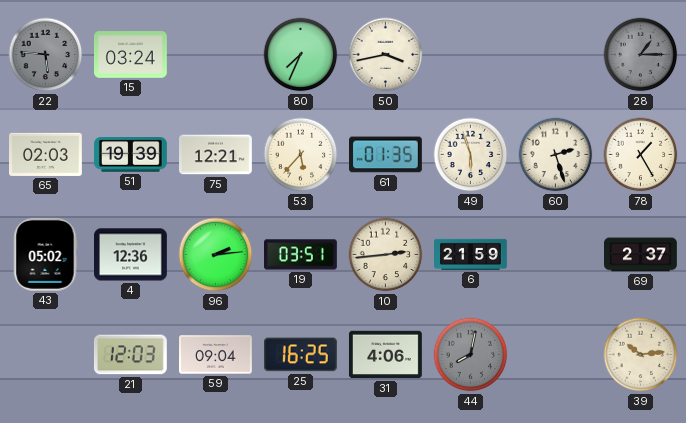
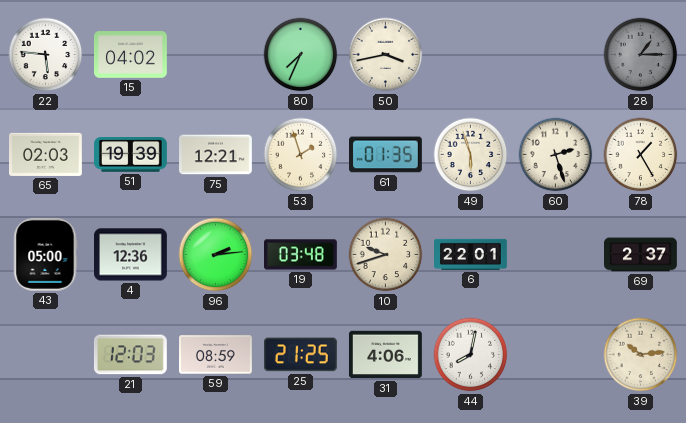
22 dial: grey -> white (46, 55)
15: 03:24 -> 04:02 (131, 55)
53: 5:37 -> 1:57 (301, 155)
43: 05:02 -> 05:00 (46, 254)
19: 03:51 -> 03:48 (301, 255)
10: 2:44 -> 9:42 (386, 255)
6: 21:59 -> 22:01 (471, 254)
59: 09:04 -> 08:59 (216, 355)
25: 16:25 -> 21:25 (300, 355)
44 dial: grey -> white (471, 355)
